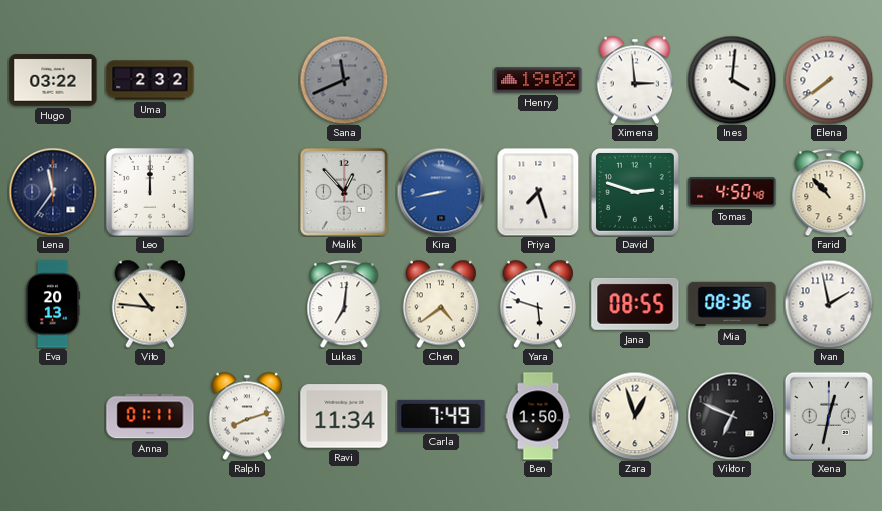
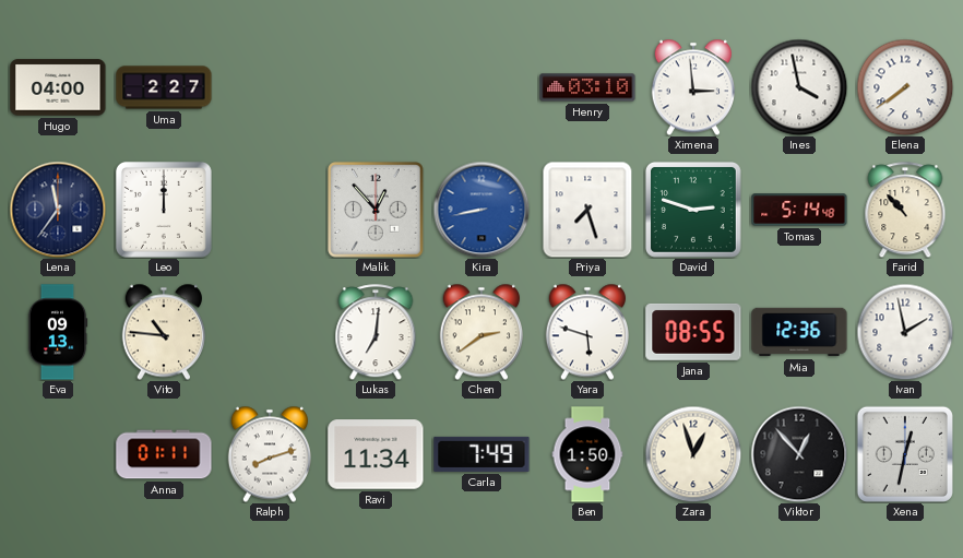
Hugo: 03:22 -> 04:00 (58, 87)
Uma: 2:32 -> 2:27 (164, 87)
Sana: 11:41 -> none (344, 80)
Henry: 19:02 -> 03:10 (587, 87)
Ines: 4:01 -> 3:58 (799, 87)
Tomas: 4:50 -> 5:14 (799, 210)
Eva: 20:13 -> 09:13 (58, 332)
Chen: 4:39 -> 2:39 (480, 332)
Mia: 08:36 -> 12:36 (799, 332)
Viktor: 6:49 -> 12:53 (799, 454)
